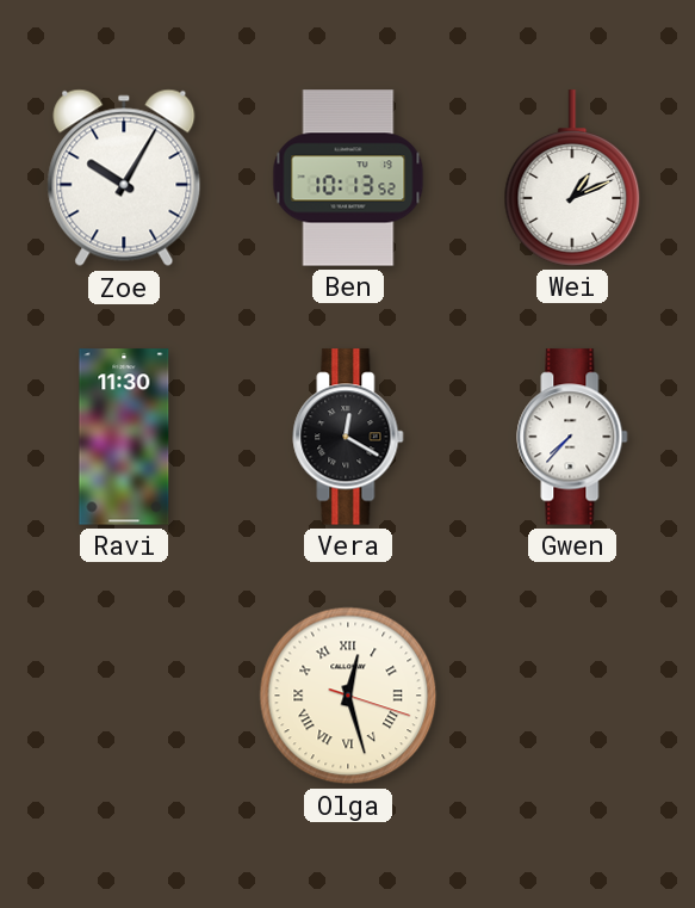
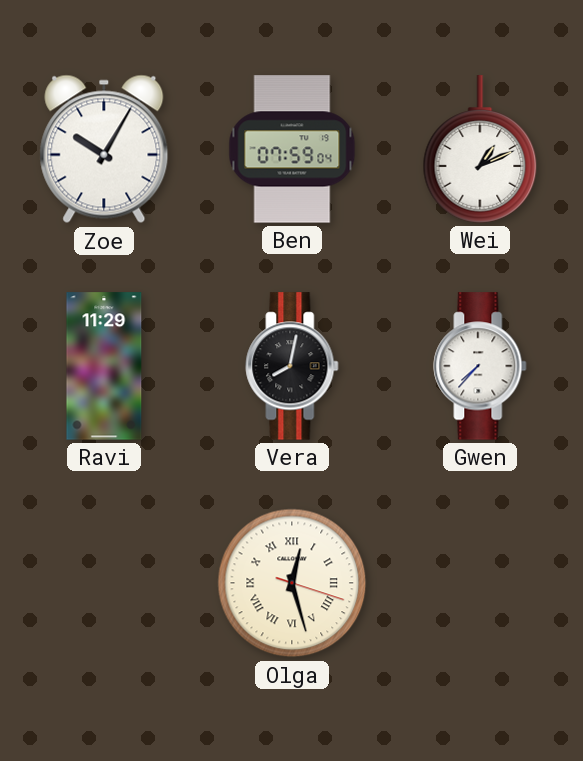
Ben: 10:13 -> 07:59 (292, 149)
Ravi: 11:30 -> 11:29 (104, 366)
Vera: 12:20 -> 8:02 (292, 366)
